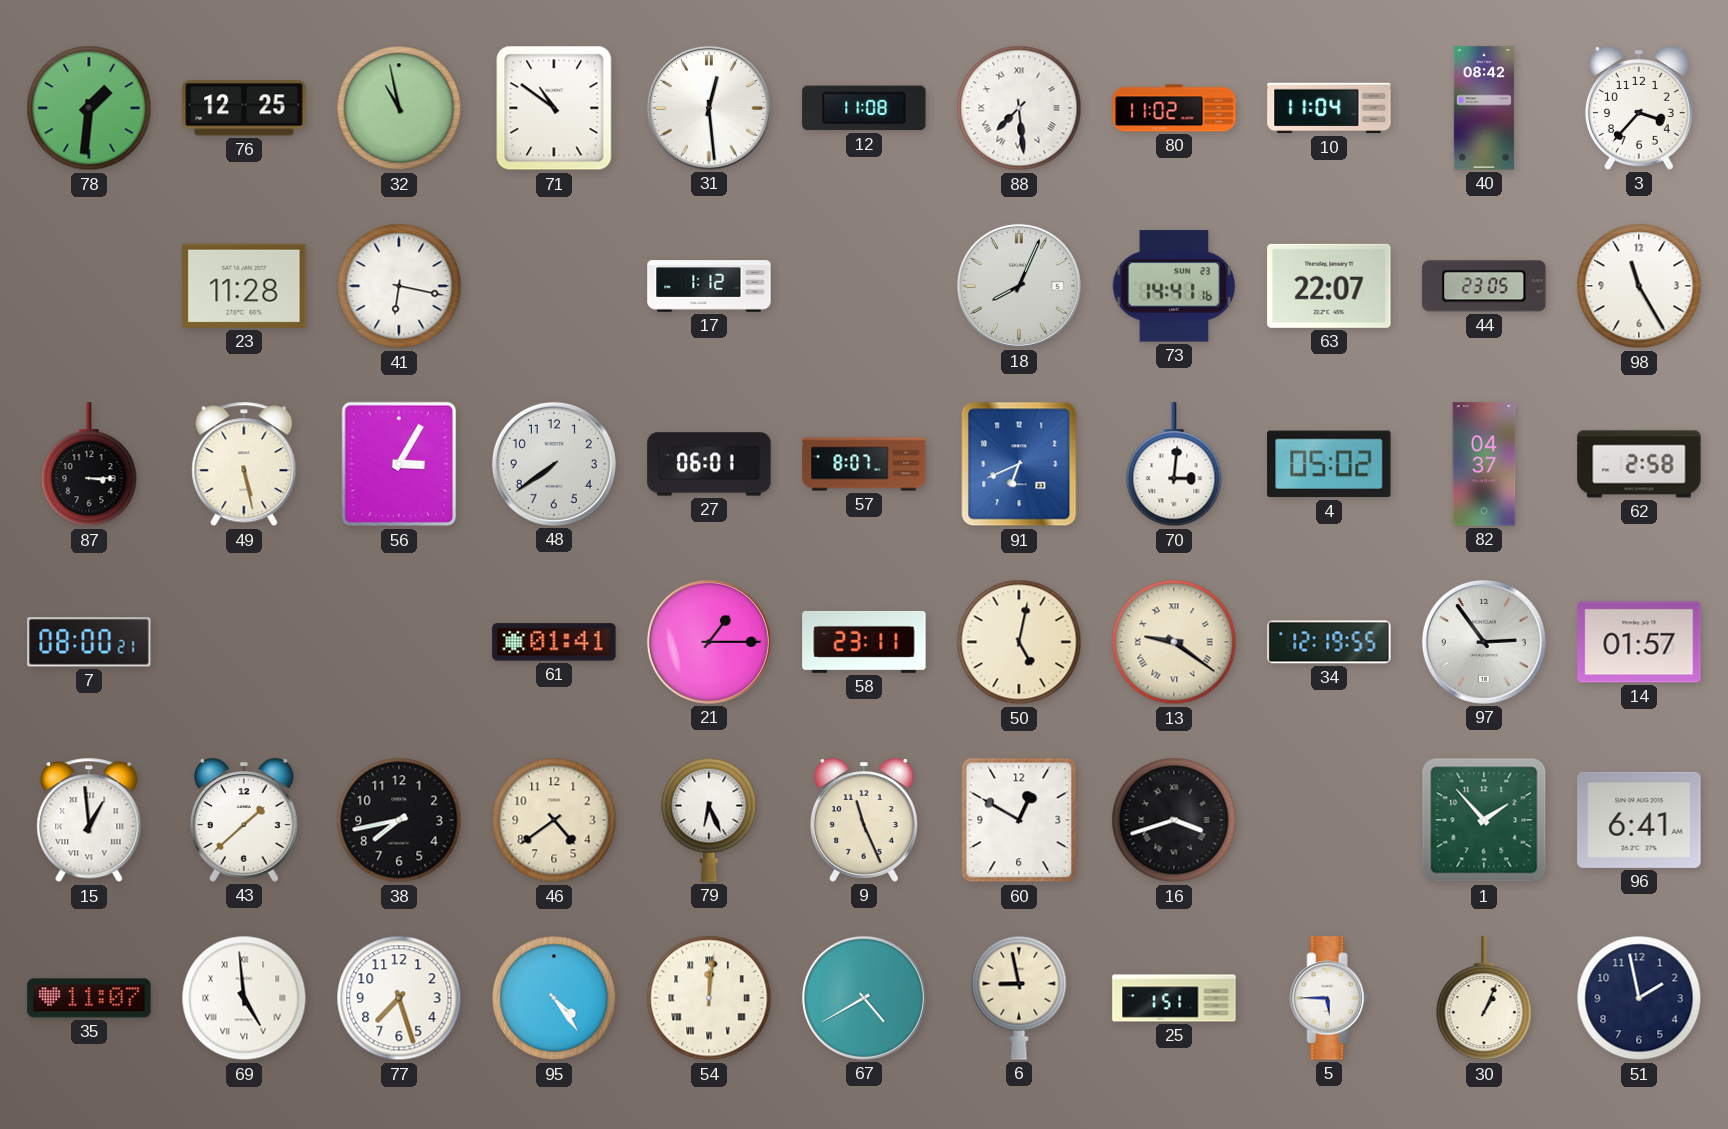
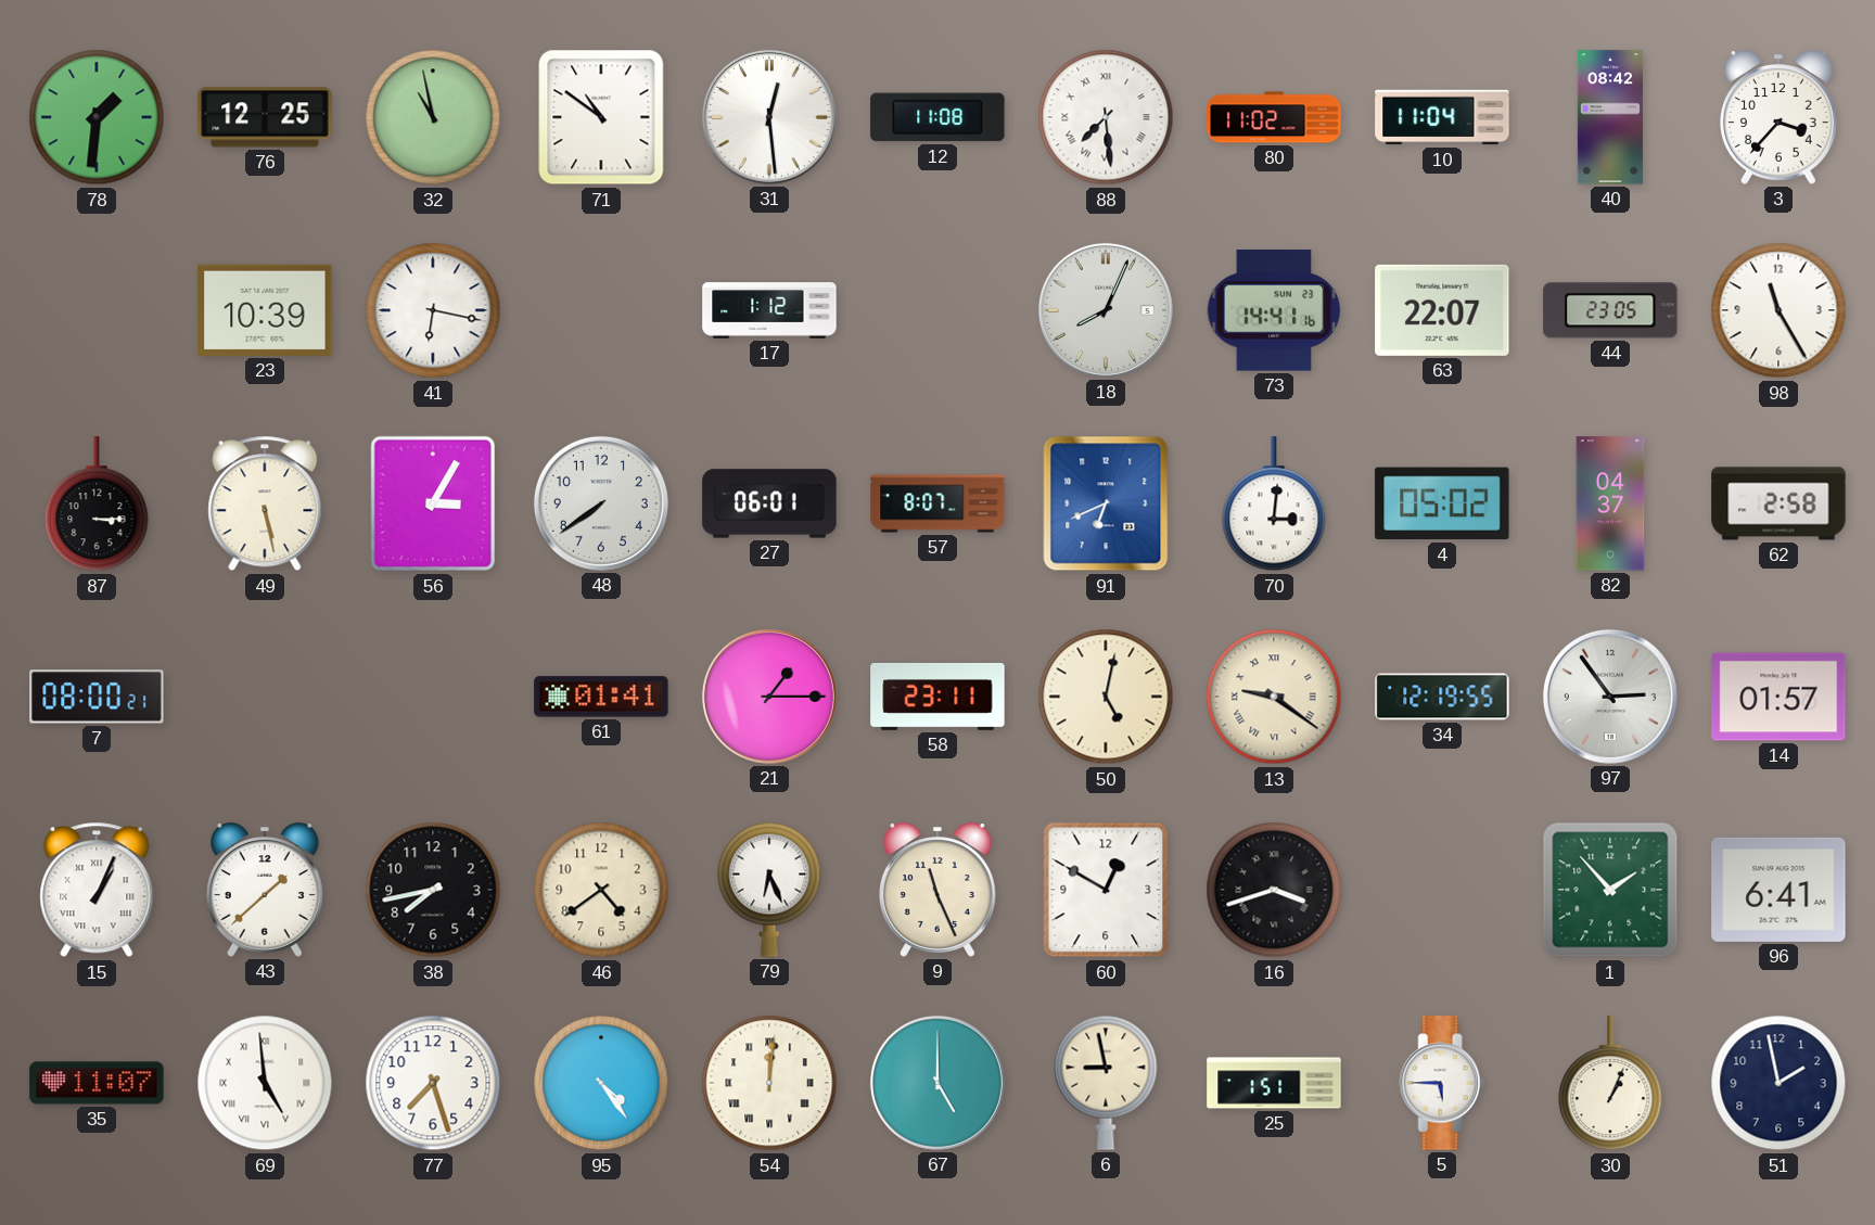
23: 11:28 -> 10:39 (265, 310)
15: 12:59 -> 1:04 (97, 890)
67: 4:40 -> 5:00 (937, 1083)
